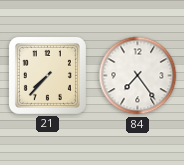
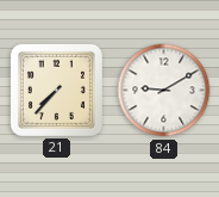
84: 7:24 -> 9:10 (164, 91)
